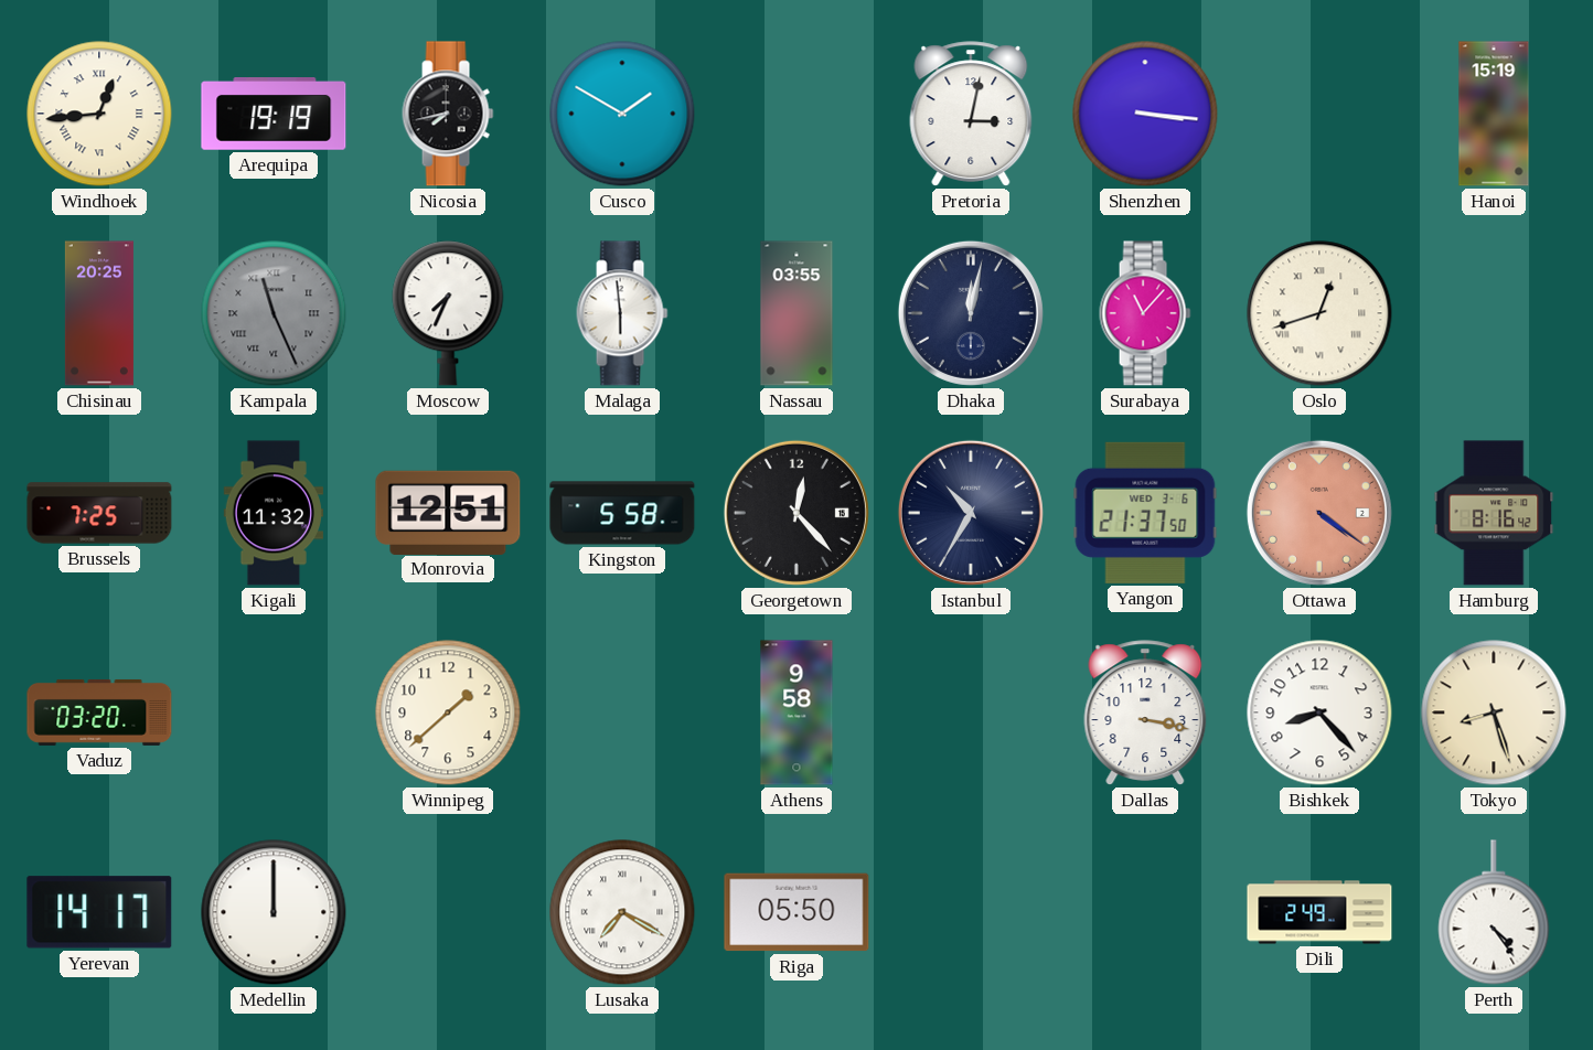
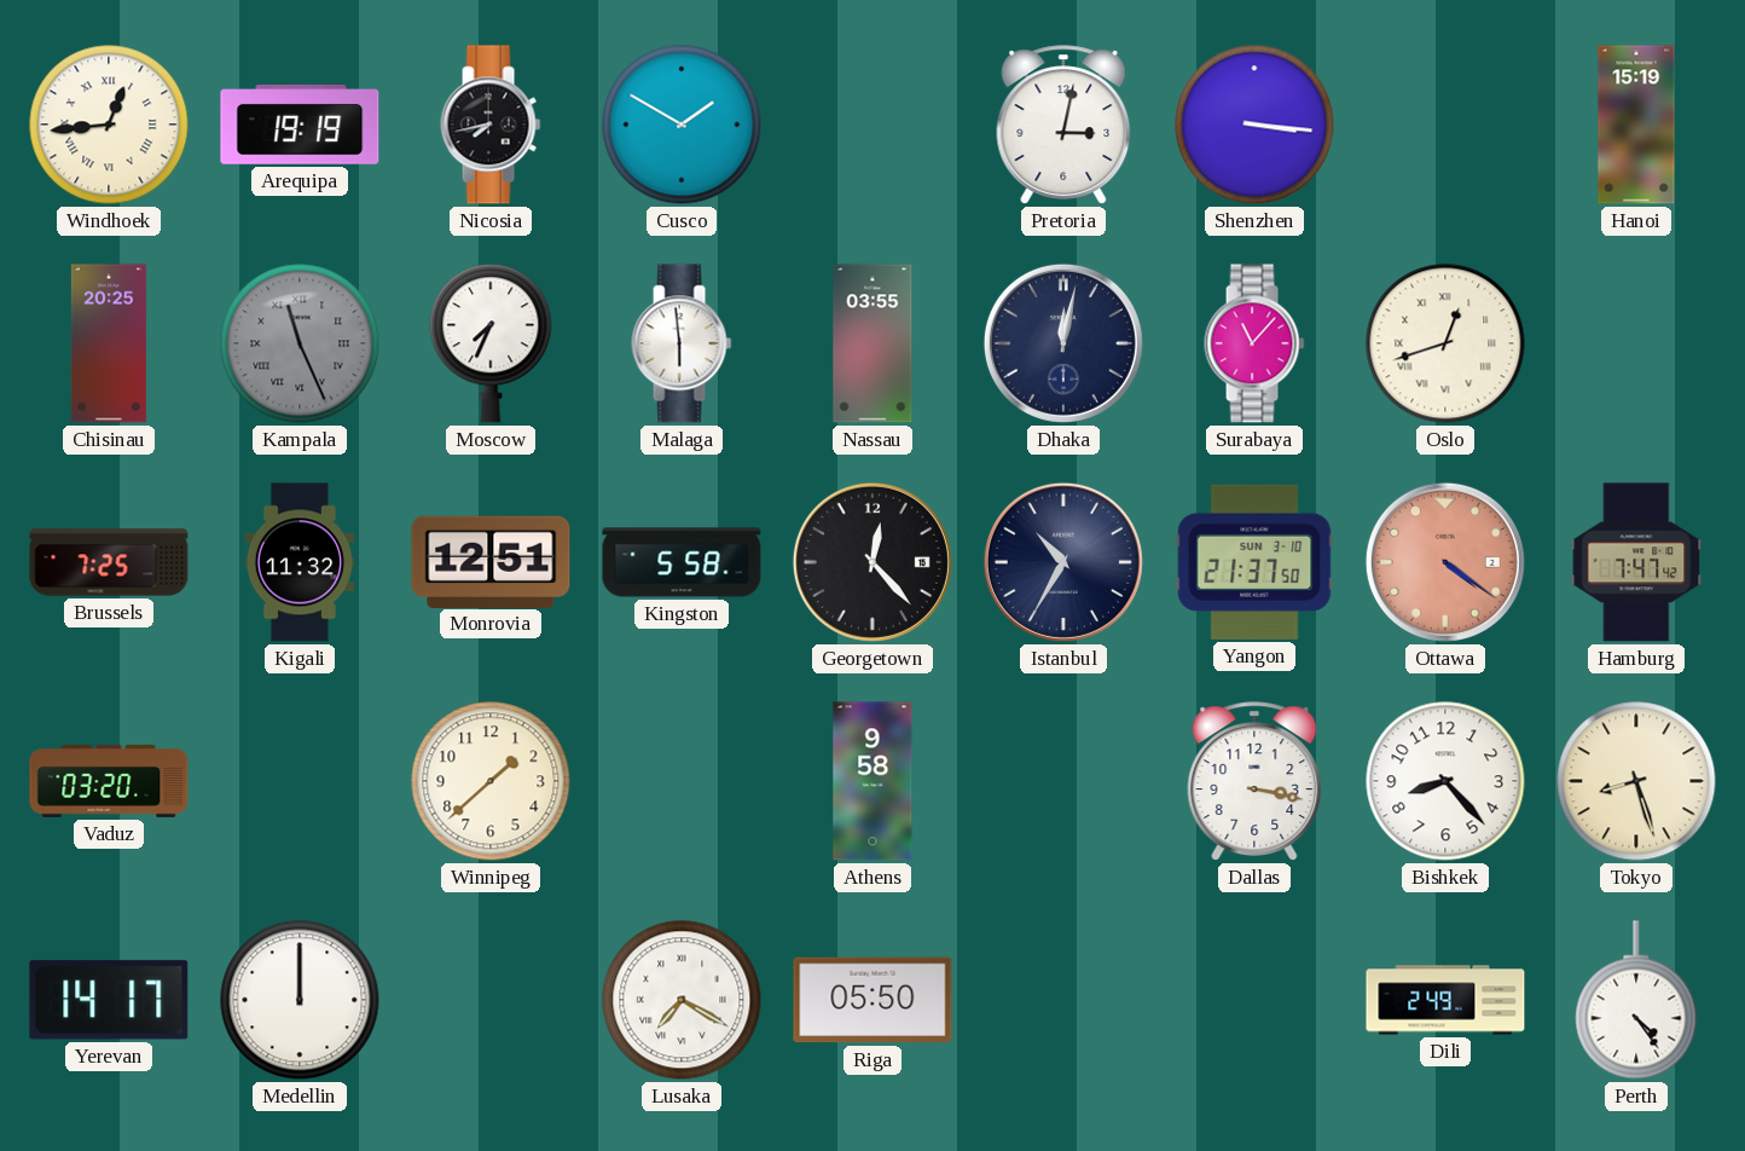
Yangon date: WED 3-6 -> SUN 3-10 (1254, 562)
Hamburg: 8:16 -> 7:47 (1636, 562)
